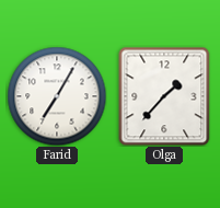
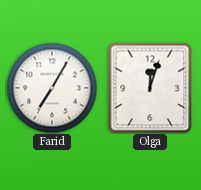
Olga: 1:37 -> 12:03 (150, 88)
